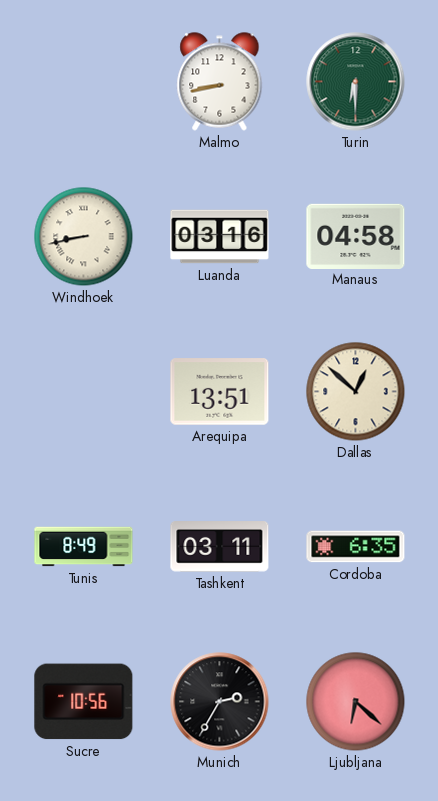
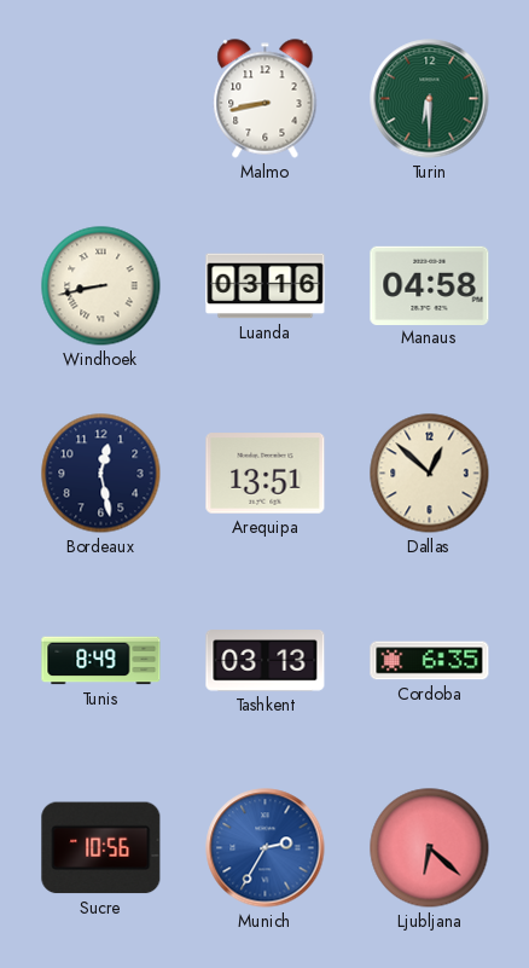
Bordeaux: none -> 12:28 (101, 474)
Tashkent: 03:11 -> 03:13 (266, 661)
Munich dial: black -> blue (266, 848)
